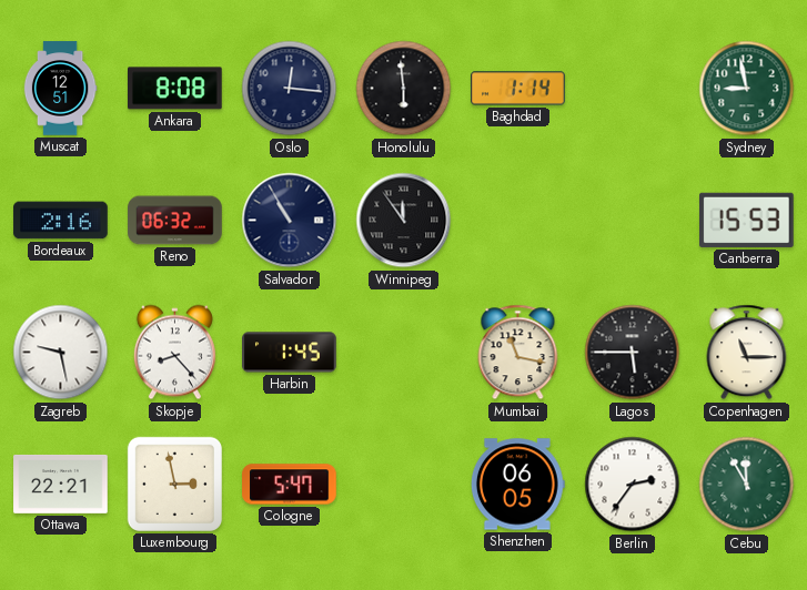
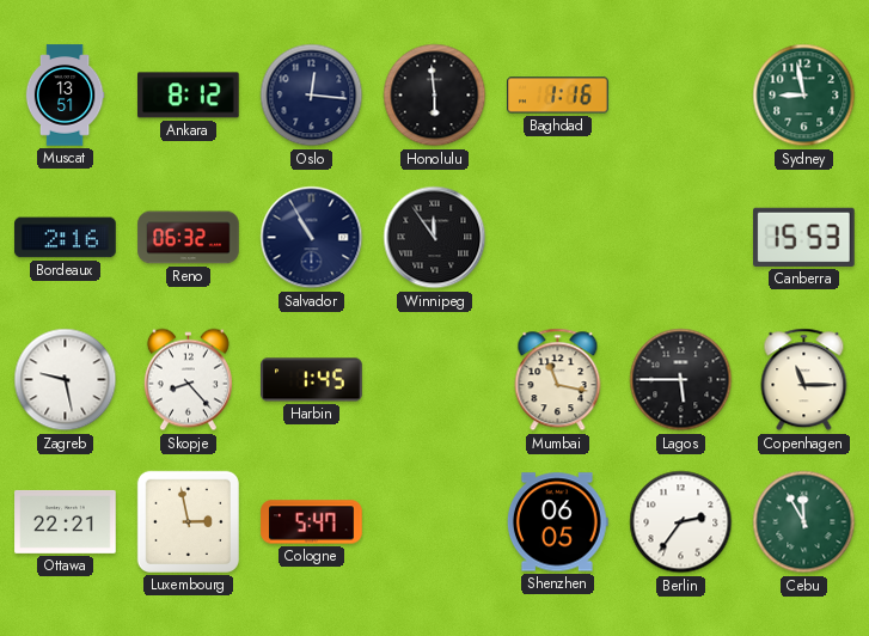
Muscat: 12:51 -> 13:51 (65, 96)
Ankara: 8:08 -> 8:12 (189, 96)
Baghdad: 1:14 -> 1:16 (558, 96)
